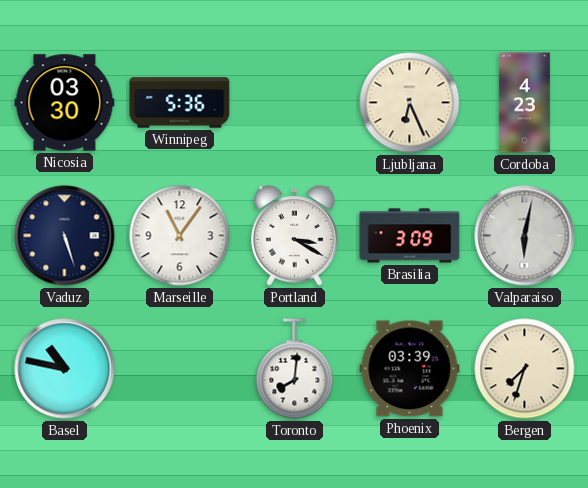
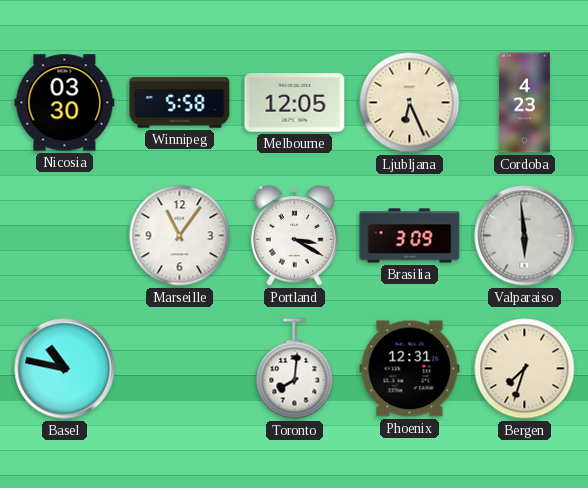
Winnipeg: 5:36 -> 5:58 (180, 103)
Melbourne: none -> 12:05 (295, 103)
Vaduz: 5:27 -> none (65, 236)
Valparaiso: 6:02 -> 5:59 (525, 236)
Phoenix: 03:39 -> 12:31 (410, 369)
